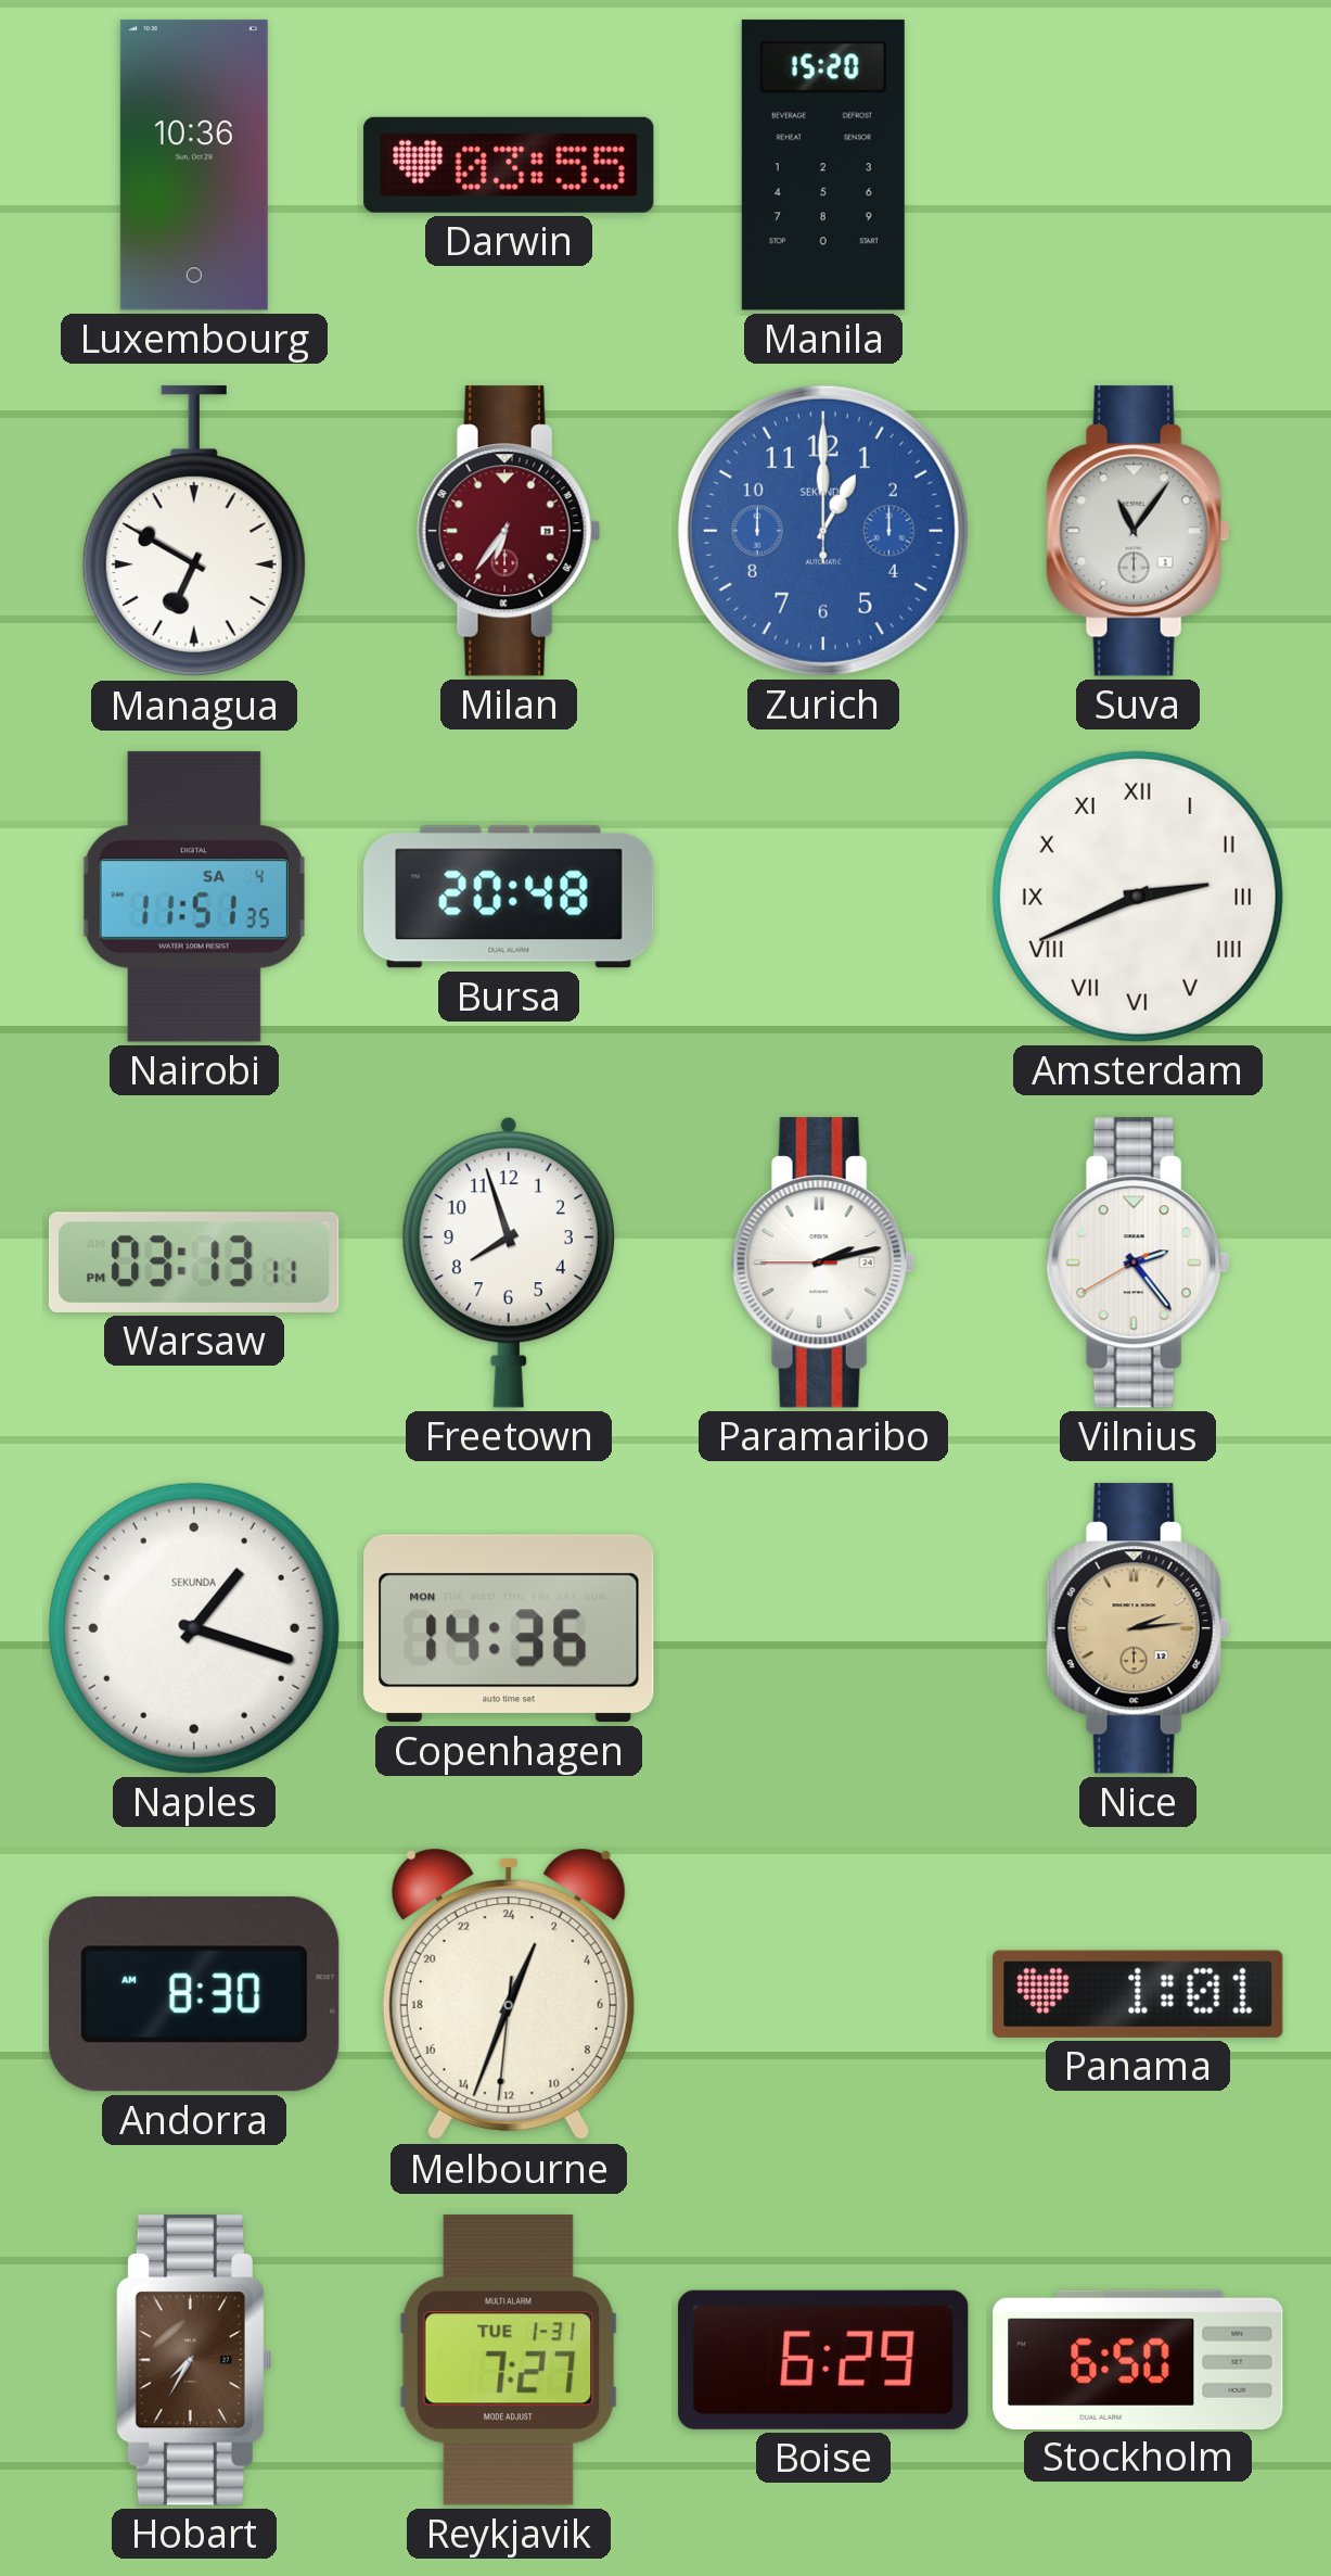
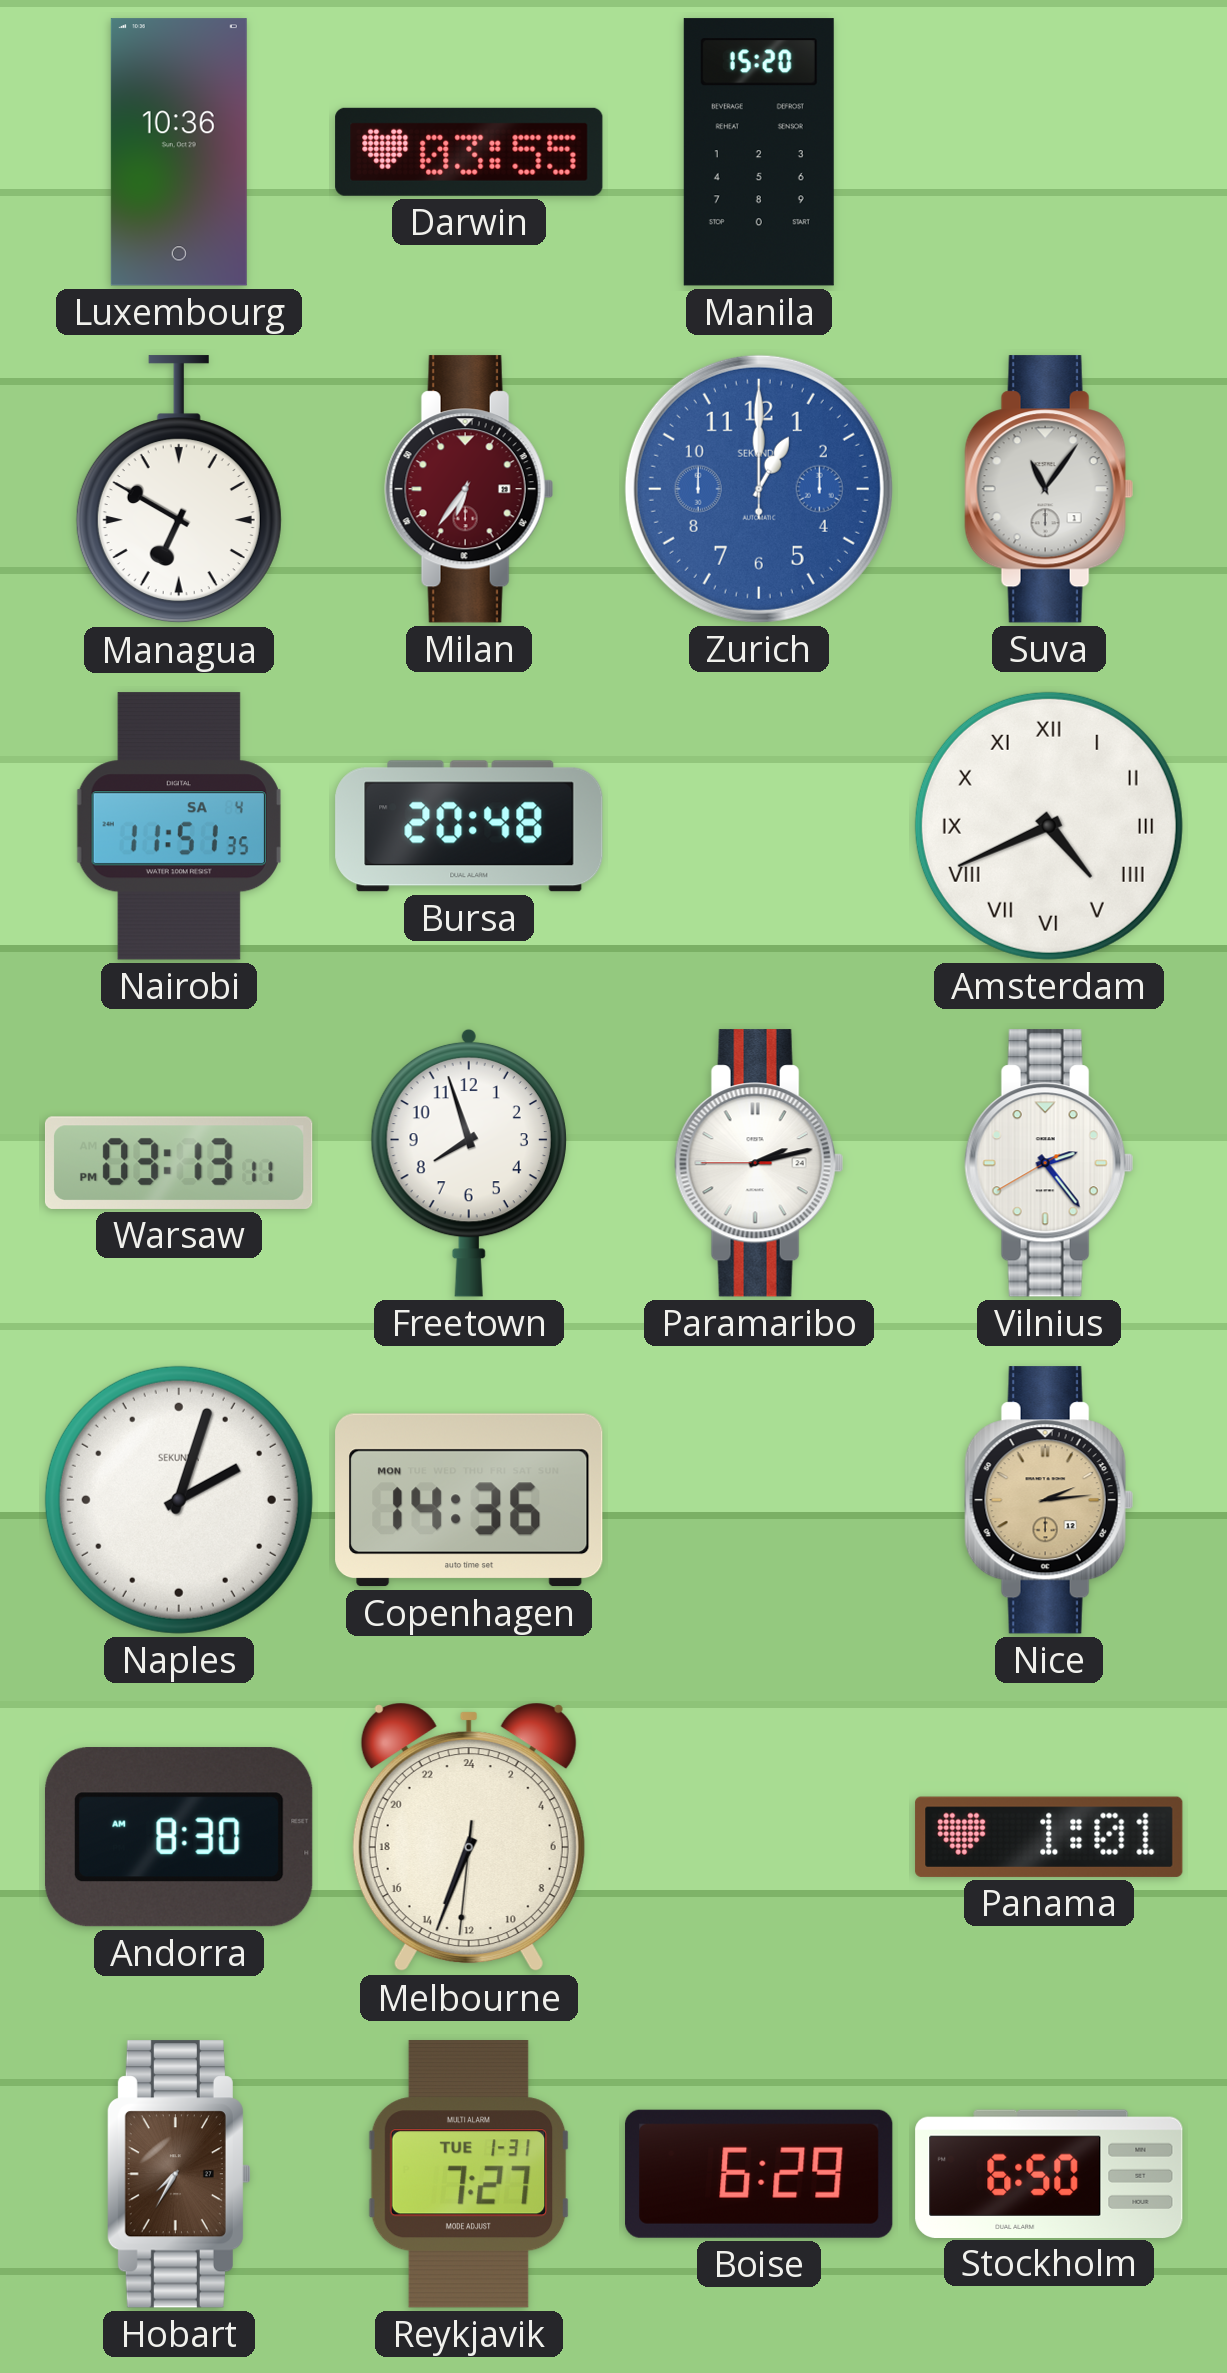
Amsterdam: 2:41 -> 4:41 (1049, 826)
Naples: 1:18 -> 2:03 (179, 1500)
Melbourne: 1:33 -> 13:33 (469, 1837)
